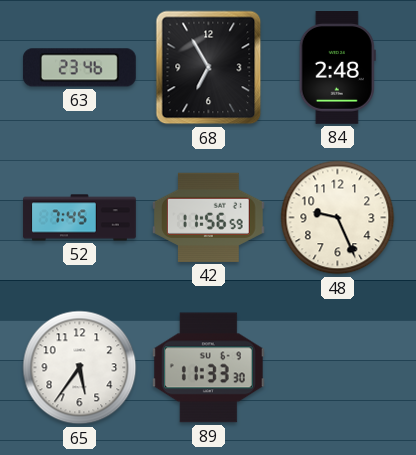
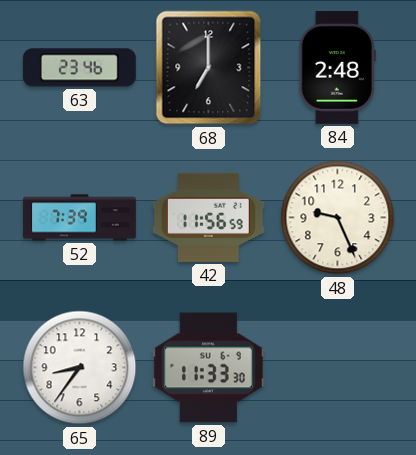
68: 6:55 -> 7:00 (209, 68)
52: 7:45 -> 7:39 (80, 218)
65: 5:36 -> 8:36 (80, 368)
